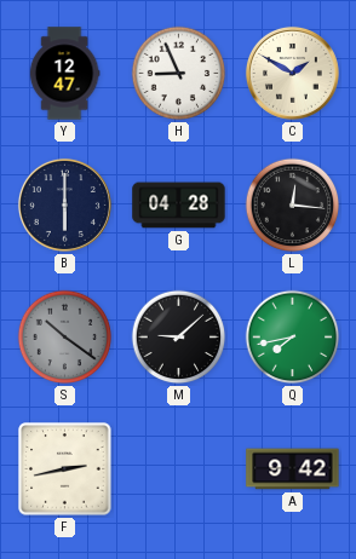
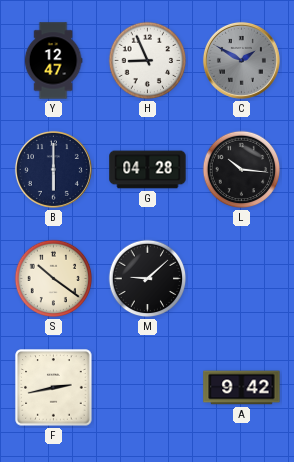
C dial: cream -> grey (241, 60)
L: 12:16 -> 10:16 (242, 170)
S dial: grey -> cream (54, 279)
Q: 7:43 -> none (293, 338)
